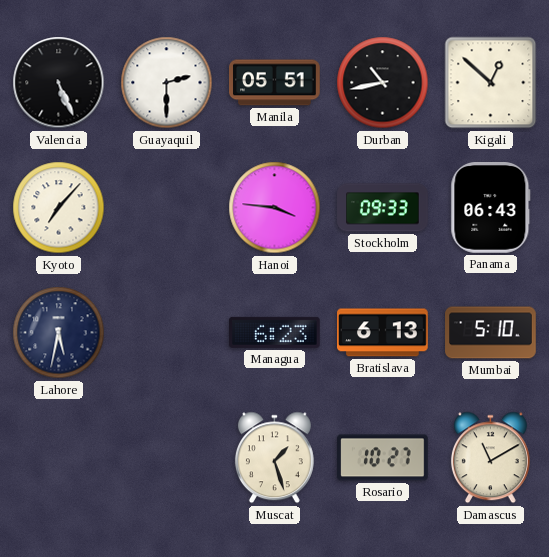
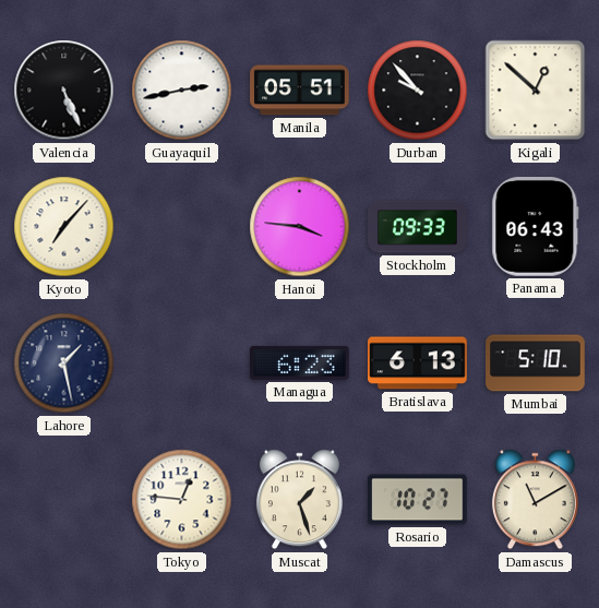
Guayaquil: 2:30 -> 2:43 (182, 91)
Durban: 10:43 -> 9:53 (418, 91)
Lahore: 5:32 -> 1:28 (64, 363)
Tokyo: none -> 12:46 (182, 500)
